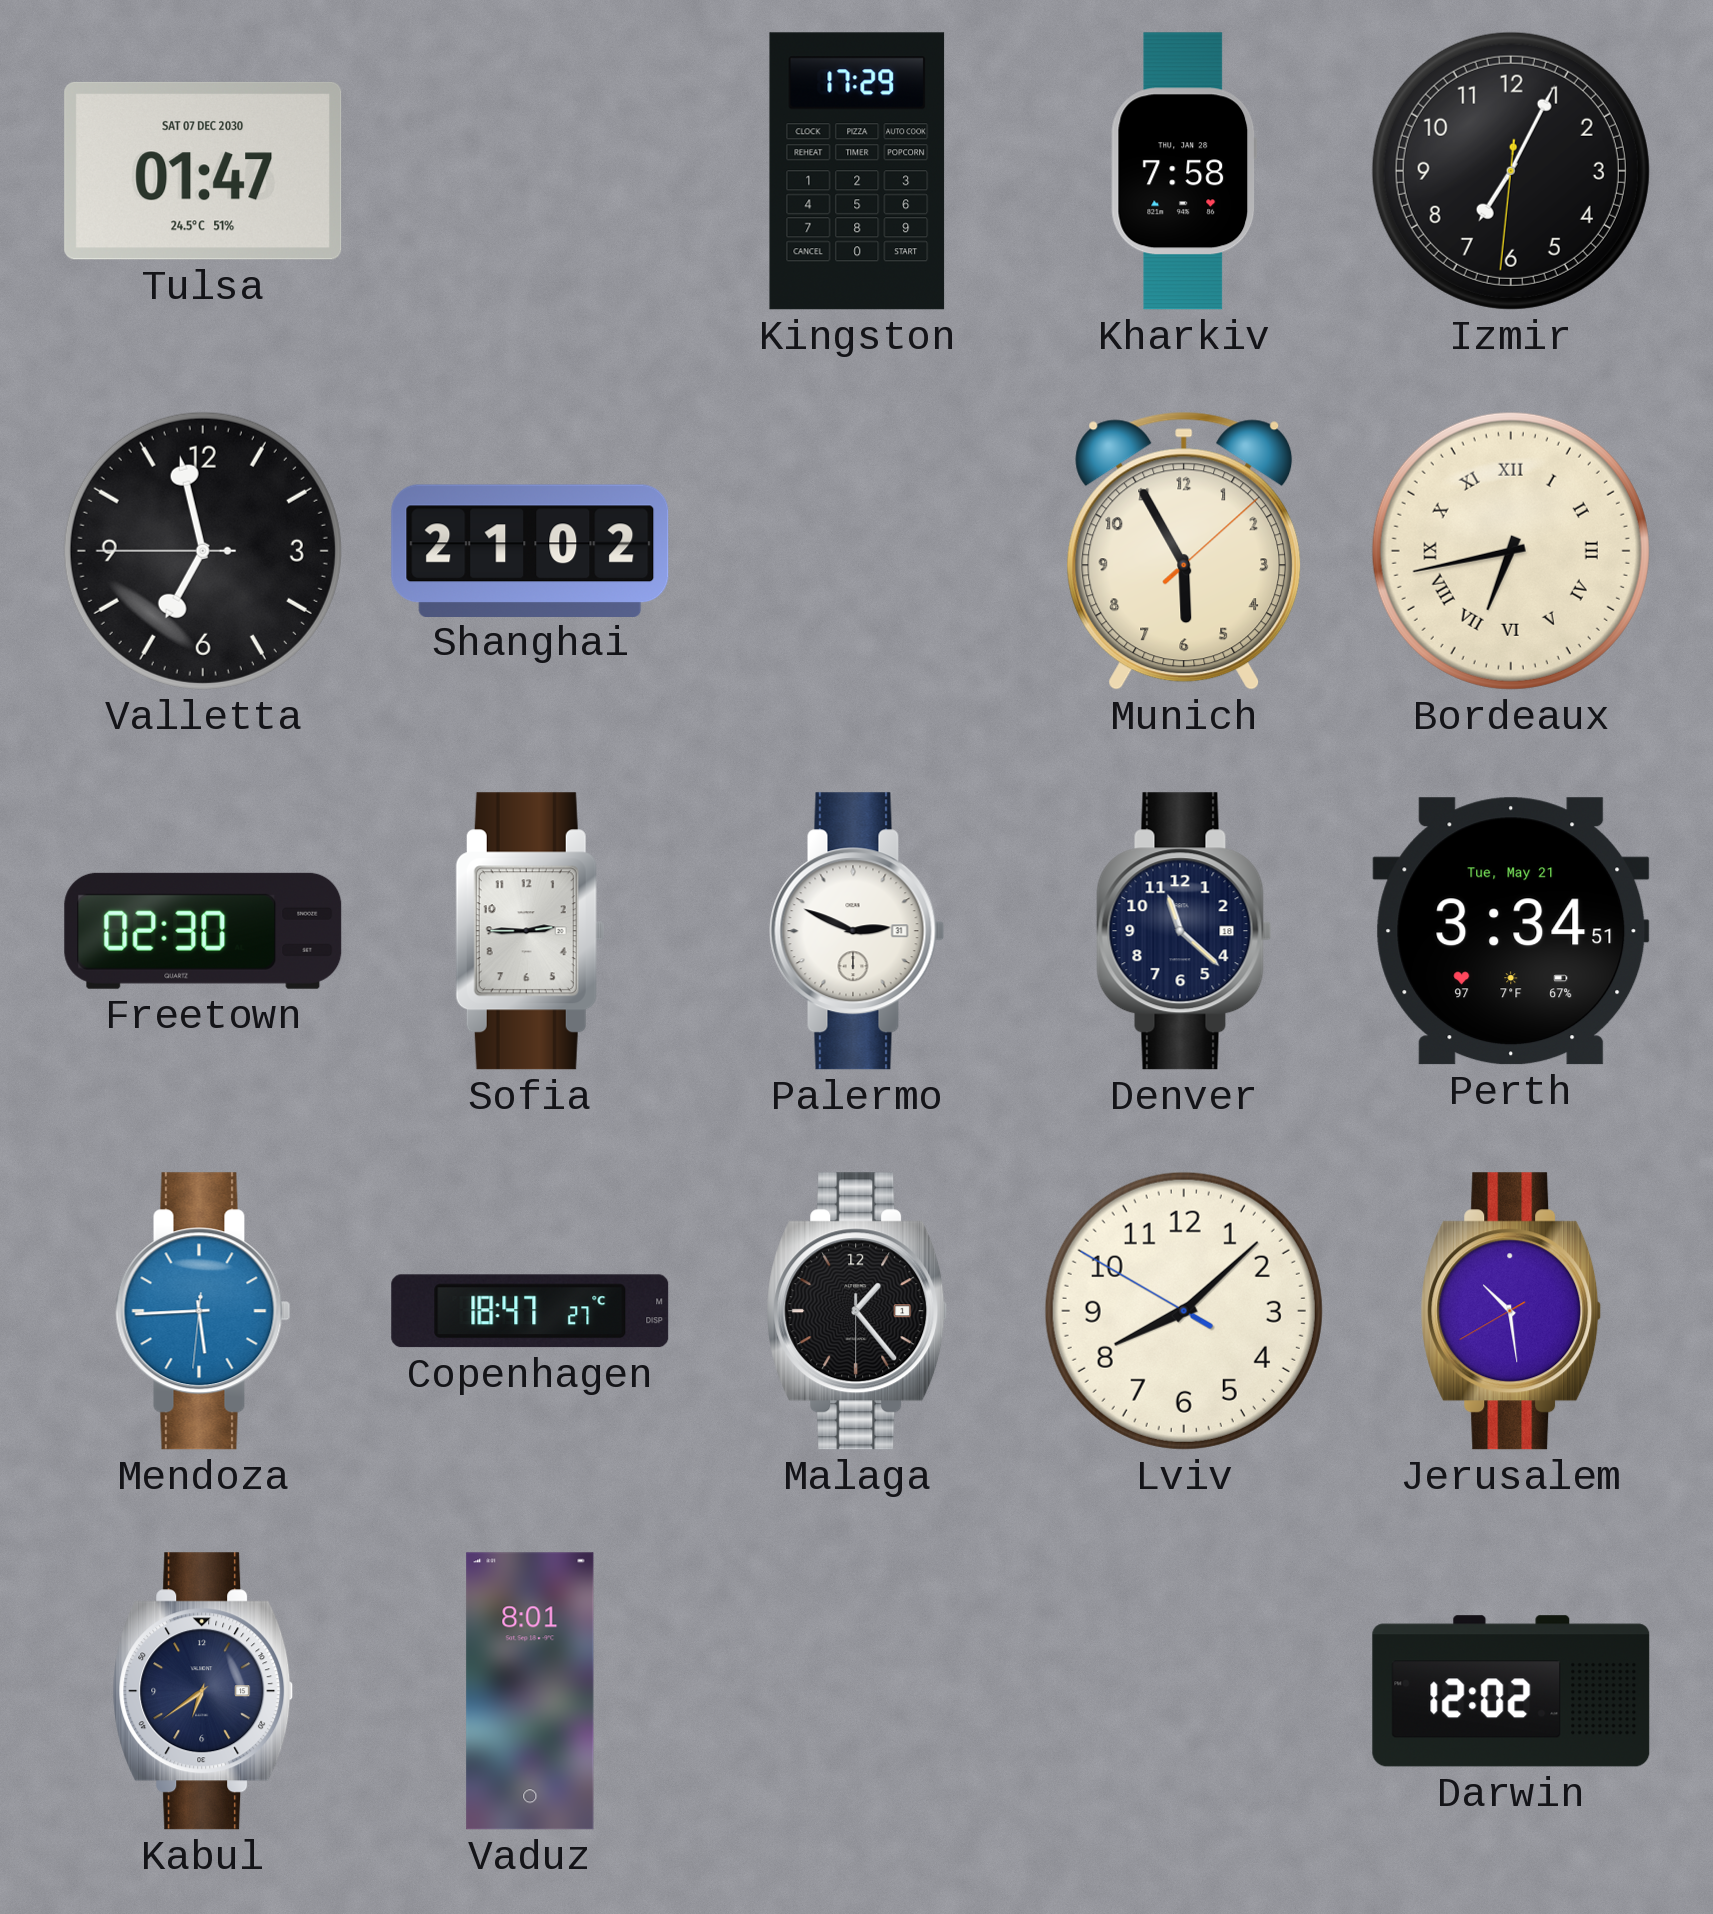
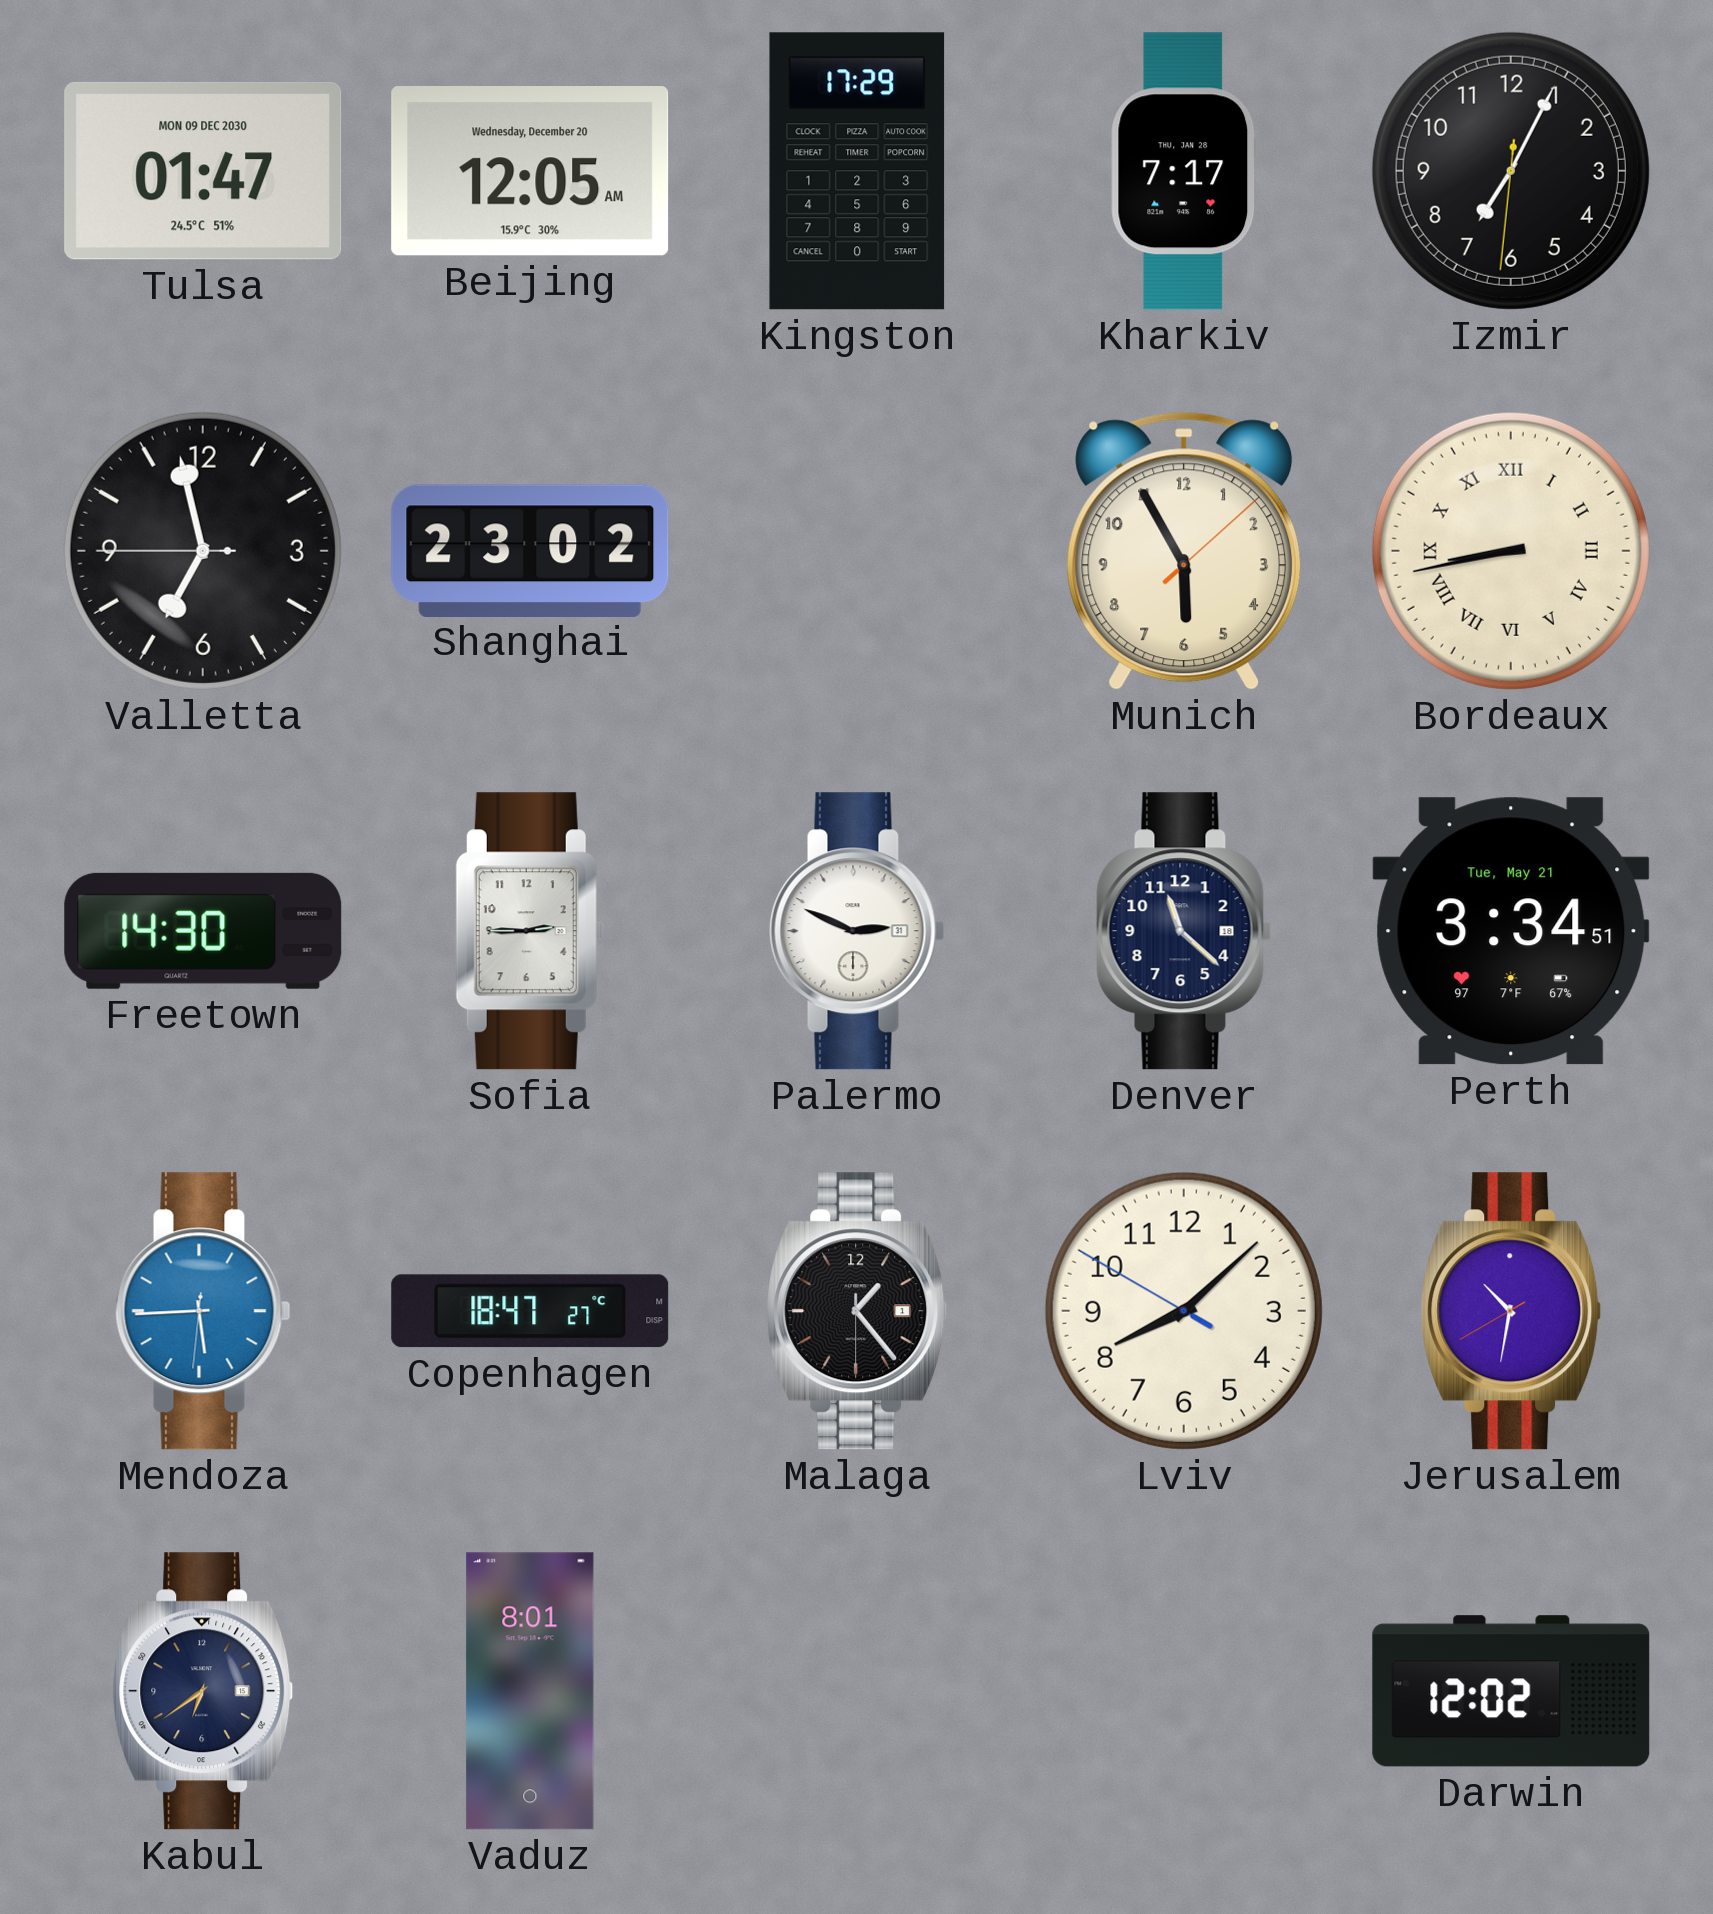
Tulsa date: SAT 07 DEC 2030 -> MON 09 DEC 2030 (203, 171)
Beijing: none -> 12:05 (530, 172)
Kharkiv: 7:58 -> 7:17 (1184, 171)
Shanghai: 21:02 -> 23:02 (530, 550)
Bordeaux: 6:43 -> 8:43 (1511, 551)
Freetown: 02:30 -> 14:30 (203, 931)
Jerusalem: 10:28 -> 10:31 (1511, 1311)
